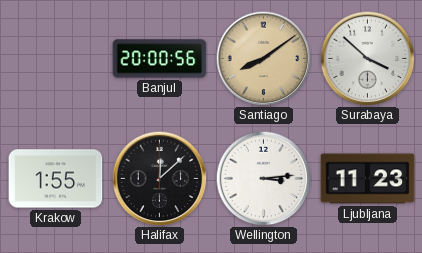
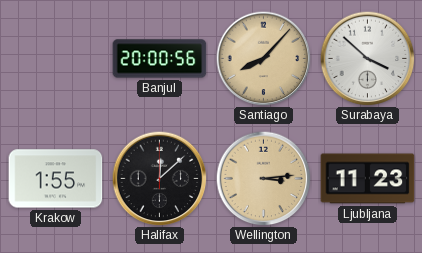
Santiago: 8:09 -> 8:07 (263, 58)
Wellington dial: white -> champagne (263, 178)
